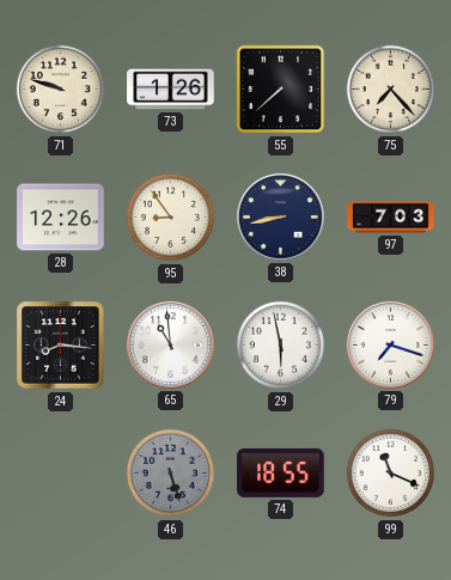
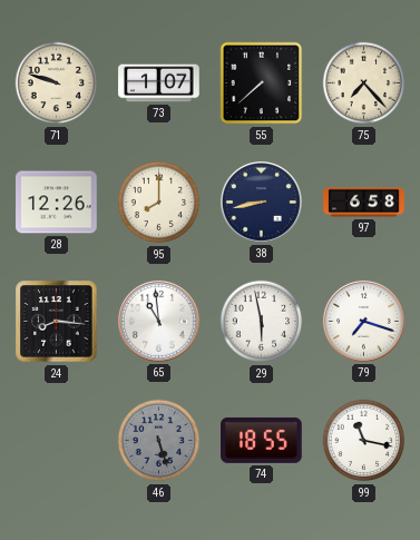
73: 1:26 -> 1:07 (159, 84)
95: 8:54 -> 8:00 (159, 203)
97: 7:03 -> 6:58 (364, 203)
99: 11:19 -> 11:17 (364, 441)
